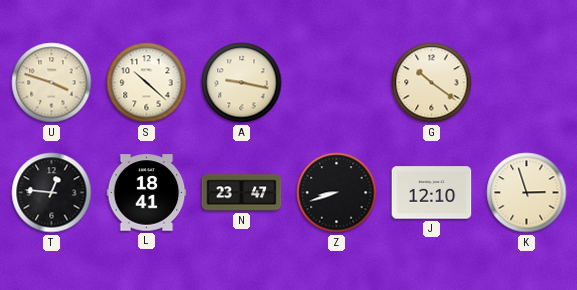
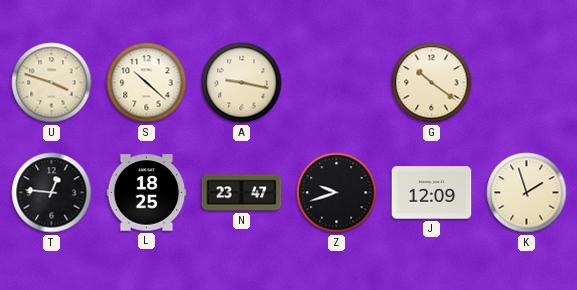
L: 18:41 -> 18:25 (147, 193)
Z: 8:42 -> 9:42 (337, 193)
J: 12:10 -> 12:09 (432, 193)
K: 2:57 -> 1:57 (527, 193)
